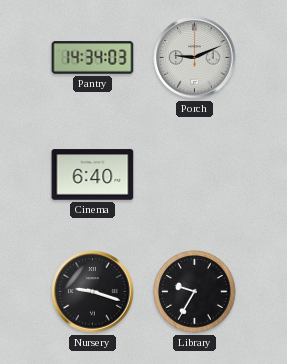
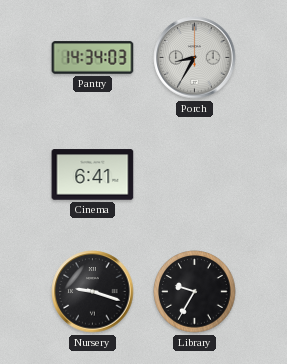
Porch: 9:11 -> 8:35 (195, 58)
Cinema: 6:40 -> 6:41 (93, 175)
